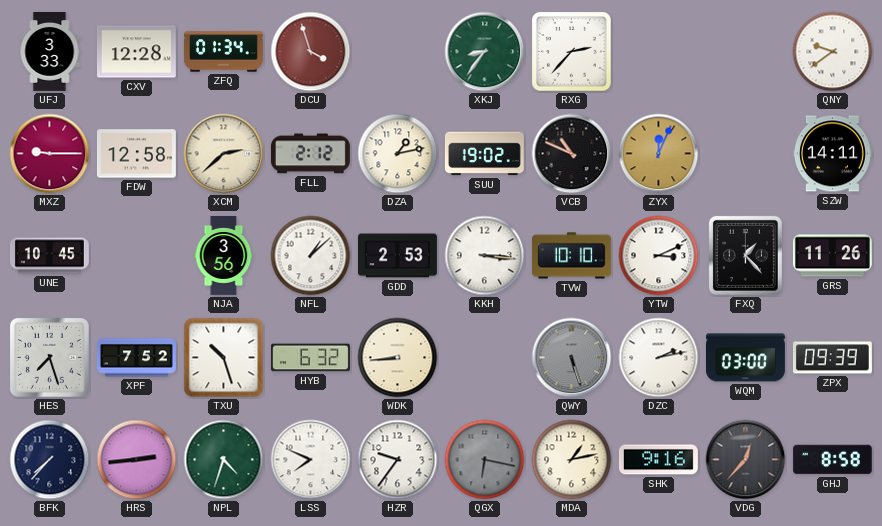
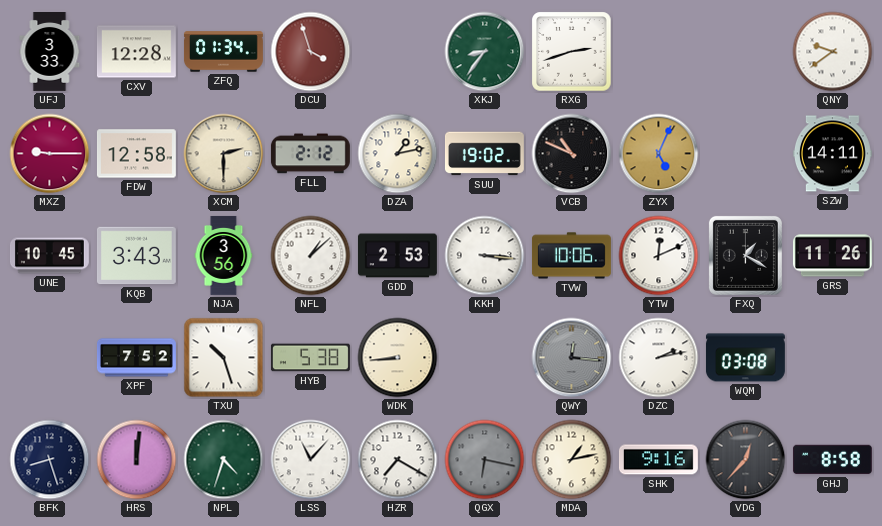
RXG: 2:37 -> 2:42 (572, 52)
XCM: 2:38 -> 2:30 (224, 154)
ZYX: 12:04 -> 5:04 (659, 154)
KQB: none -> 3:43 (136, 256)
TVW: 10:10 -> 10:06 (571, 256)
YTW: 3:11 -> 12:11 (659, 256)
FXQ: 1:23 -> 1:20 (745, 255)
HES: 7:27 -> none (49, 357)
HYB: 6:32 -> 5:38 (310, 358)
QWY: 5:27 -> 12:16 (572, 358)
WQM: 03:00 -> 03:08 (745, 358)
ZPX: 09:39 -> none (832, 358)
BFK: 7:37 -> 8:27 (50, 460)
HRS: 2:44 -> 12:01 (137, 460)
LSS: 7:49 -> 11:07 (311, 460)
HZR: 9:36 -> 7:20 (398, 460)
